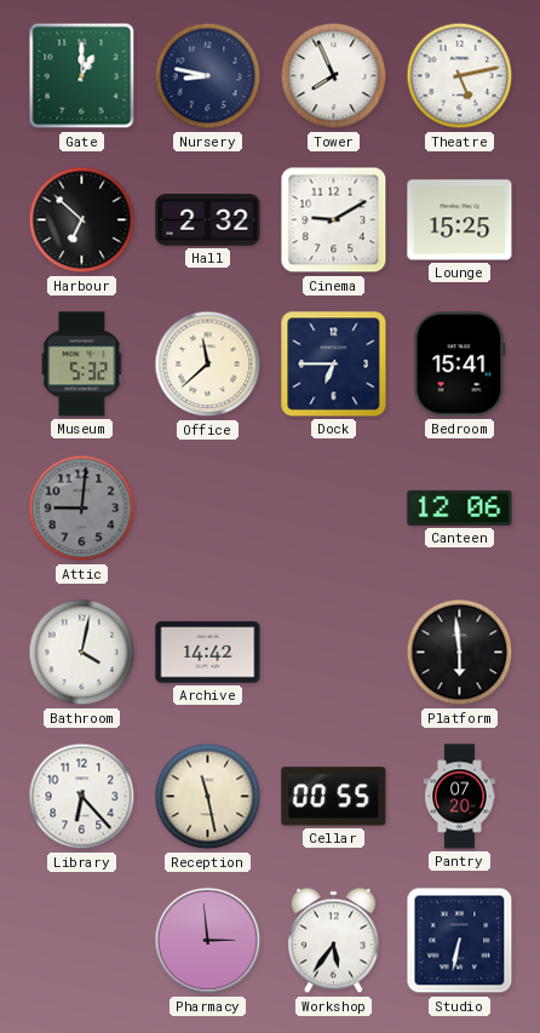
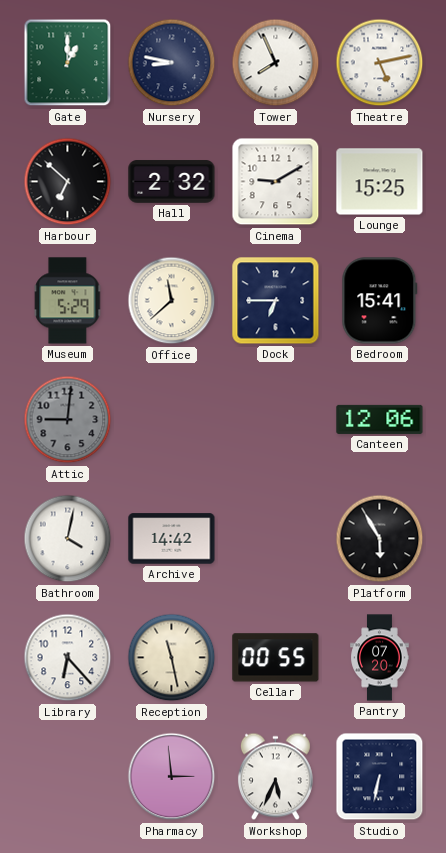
Museum: 5:32 -> 5:29 (68, 301)
Platform: 5:59 -> 5:55 (380, 539)
Workshop: 5:36 -> 5:34 (275, 777)
